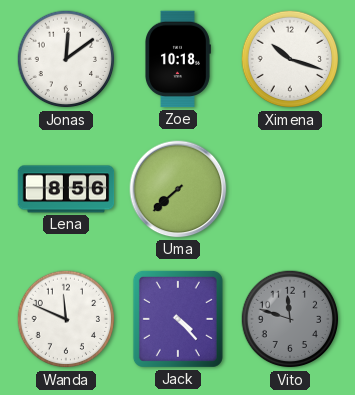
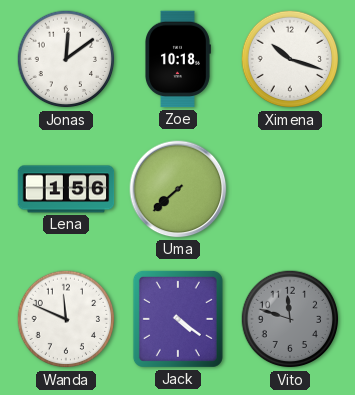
Lena: 8:56 -> 1:56 (66, 189)
Jack: 4:23 -> 4:21 (178, 319)
